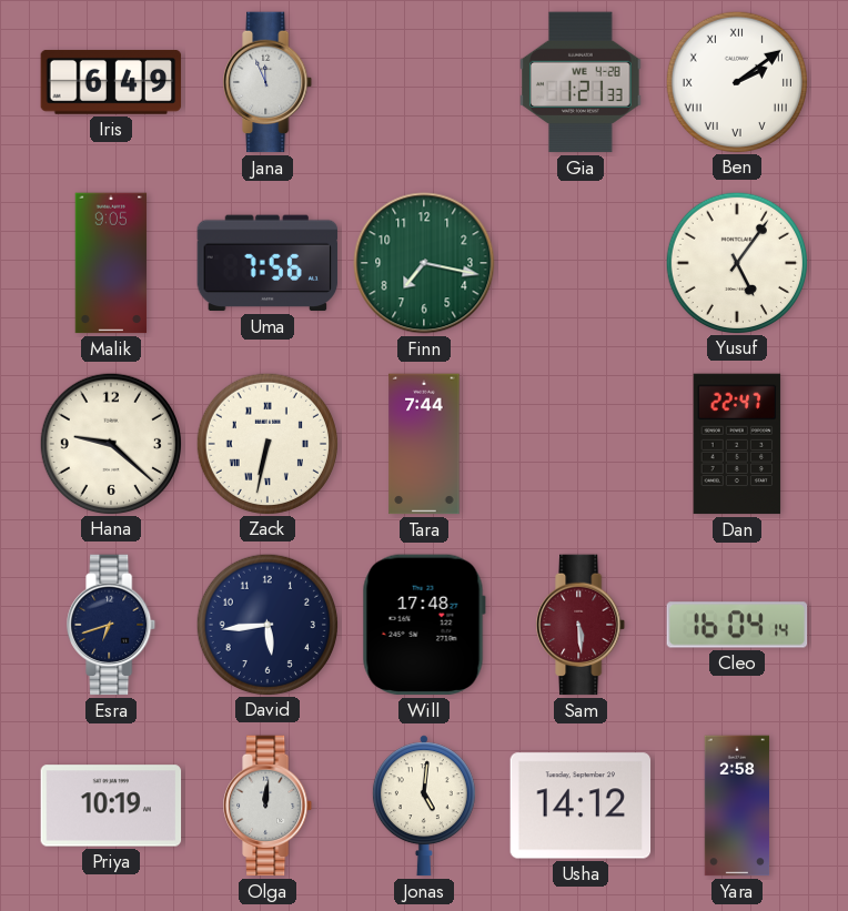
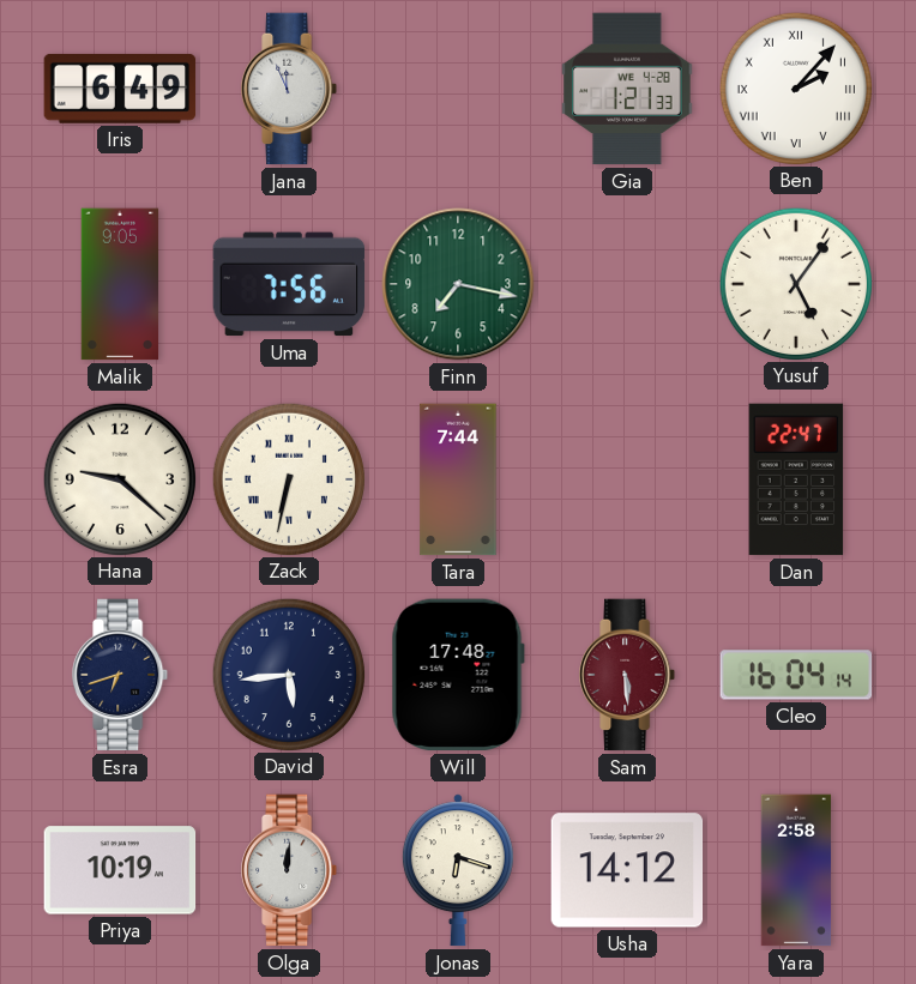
Ben: 2:09 -> 2:07 (795, 87)
Jonas: 5:01 -> 6:18 (458, 870)
